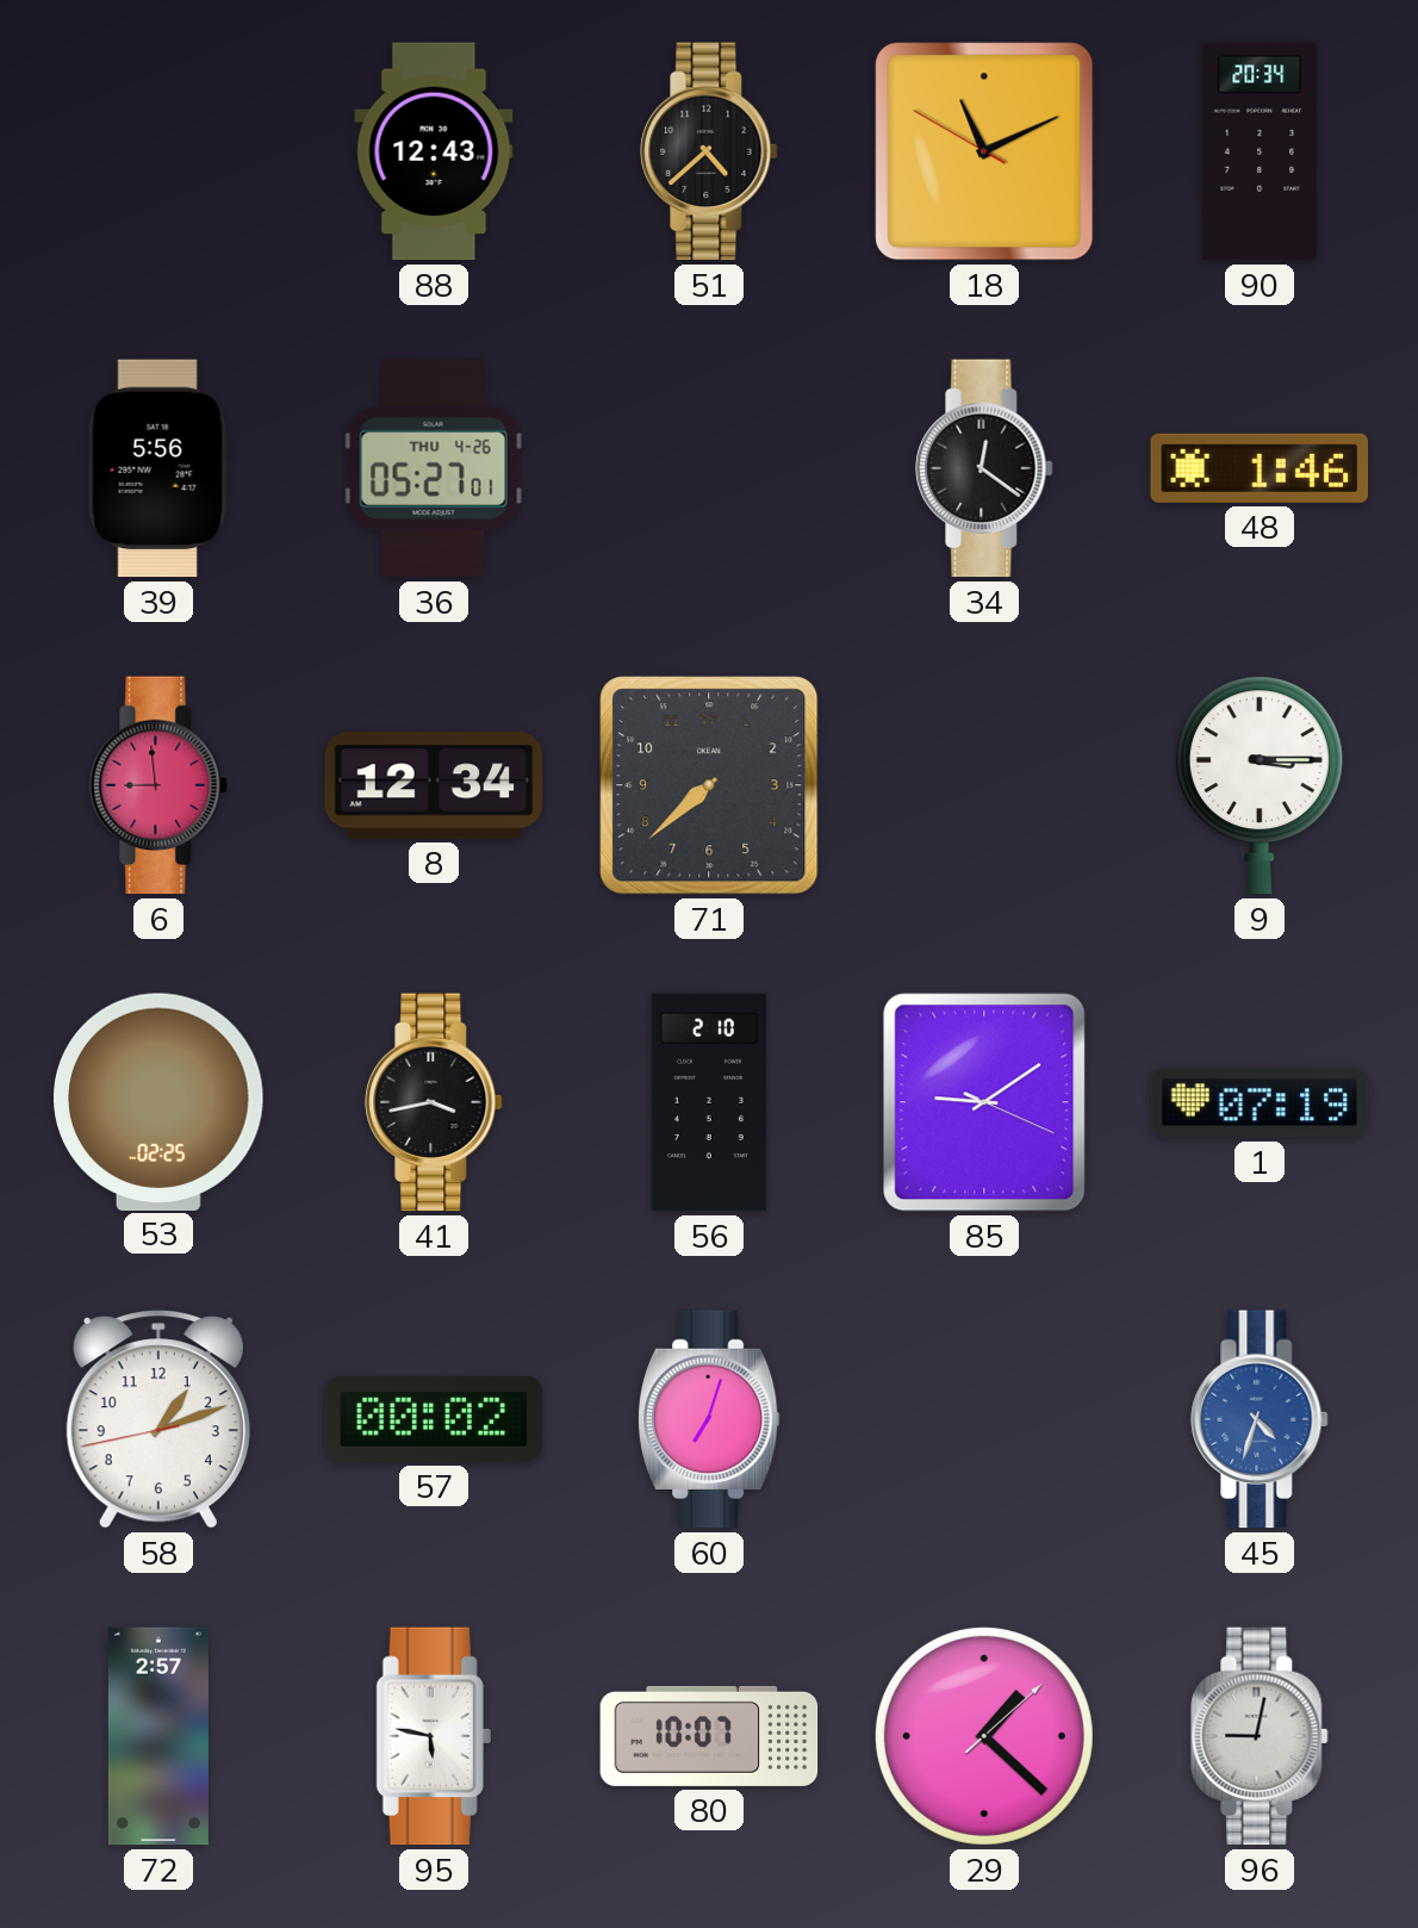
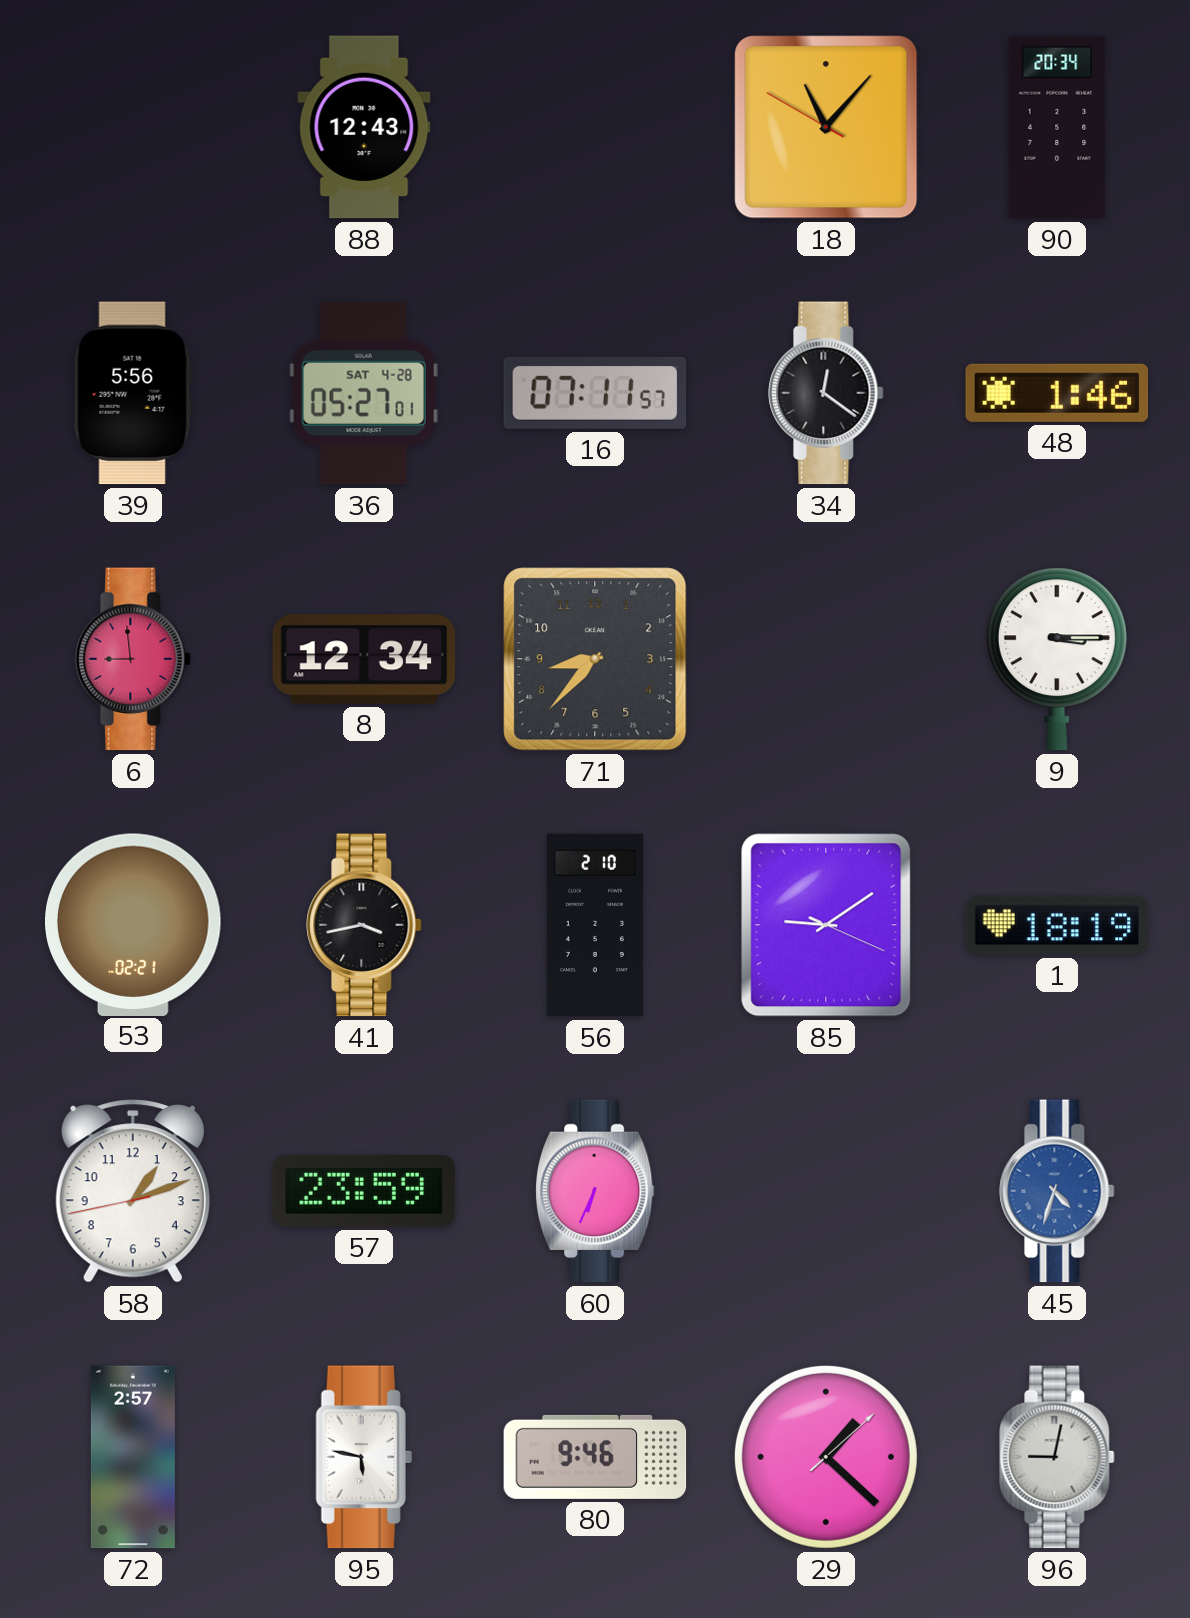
51: 4:38 -> none (709, 151)
18: 11:10 -> 11:06 (826, 127)
36 date: THU 4-26 -> SAT 4-28 (364, 393)
16: none -> 07:11 (595, 393)
71: 7:38 -> 8:37 (595, 659)
53: 02:25 -> 02:21 (134, 924)
1: 07:19 -> 18:19 (1057, 925)
57: 00:02 -> 23:59 (364, 1191)
60: 7:03 -> 6:34 (595, 1191)
80: 10:07 -> 9:46 (595, 1457)
